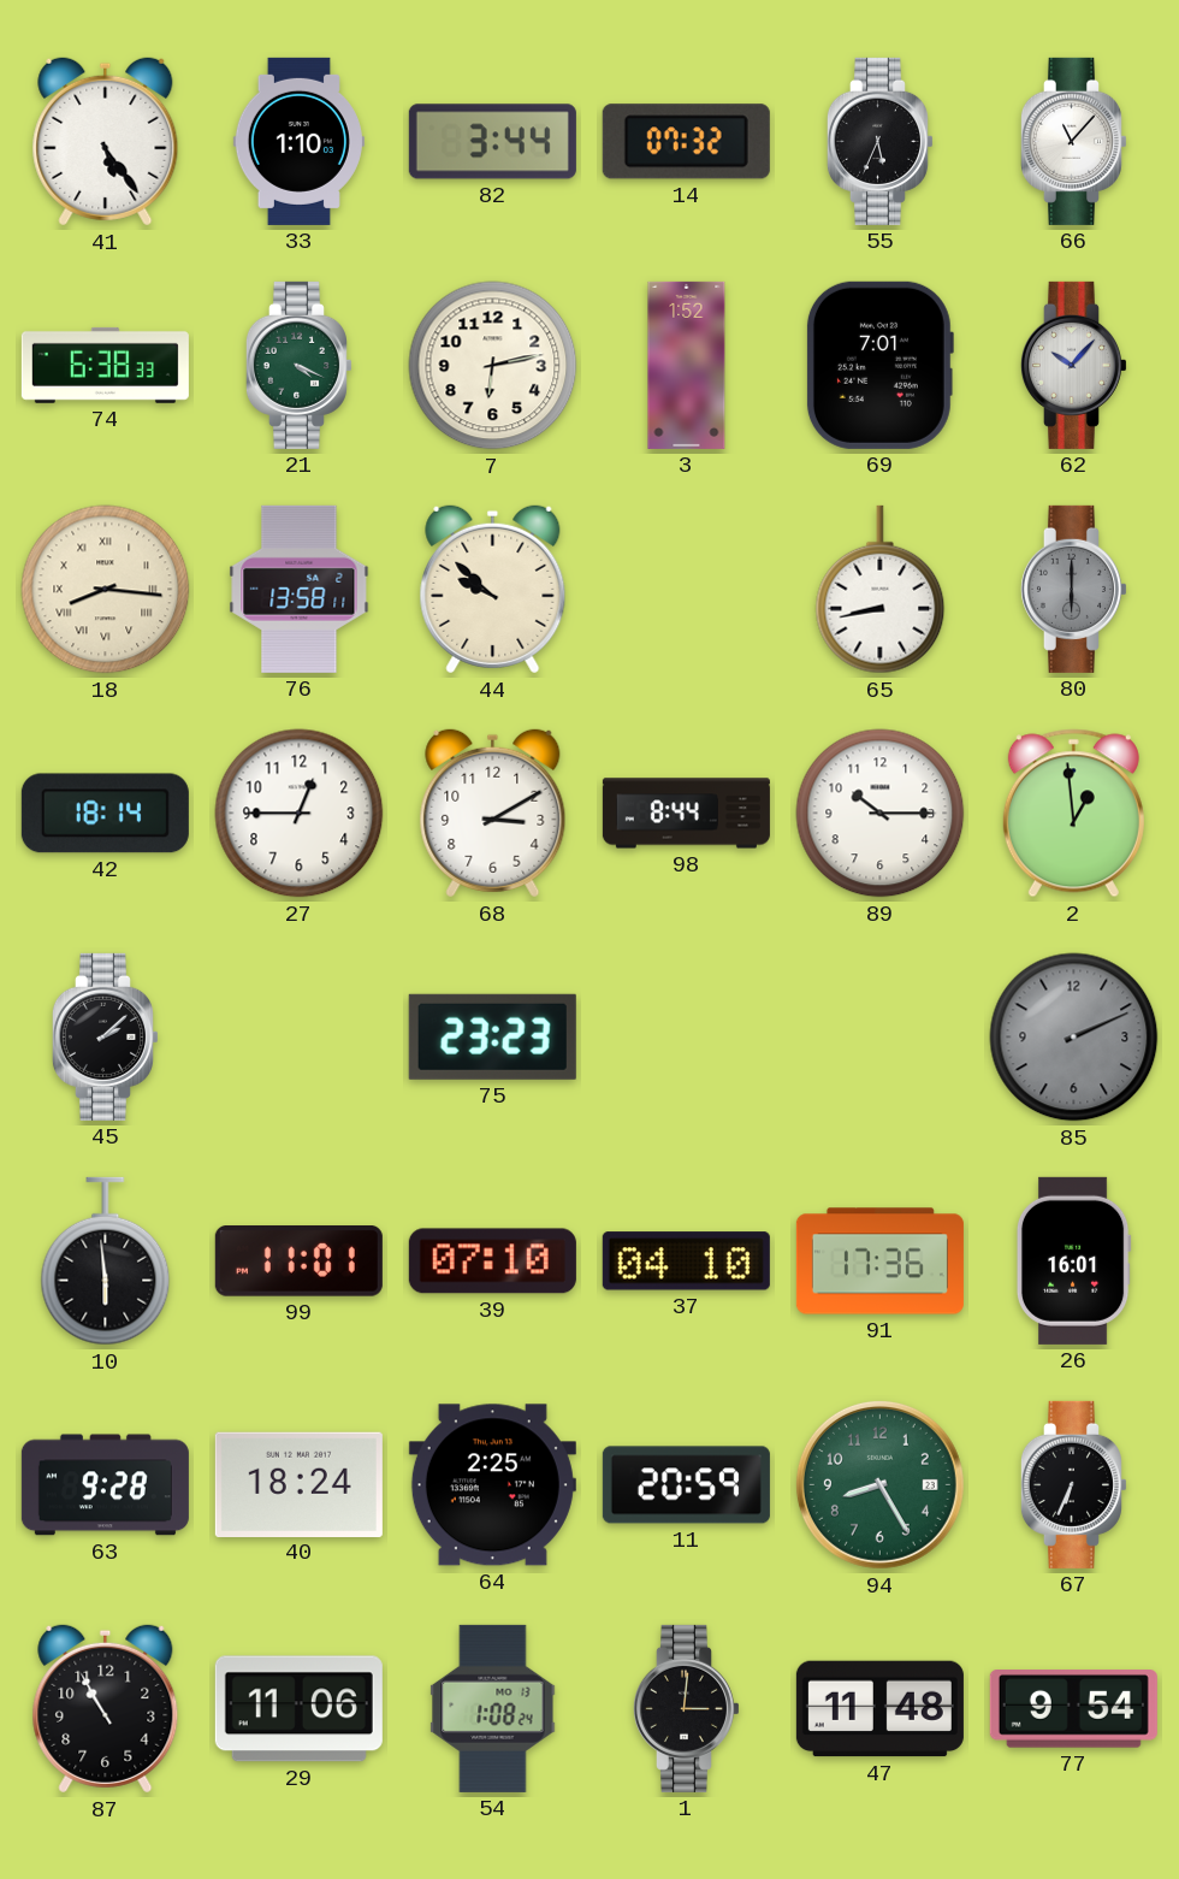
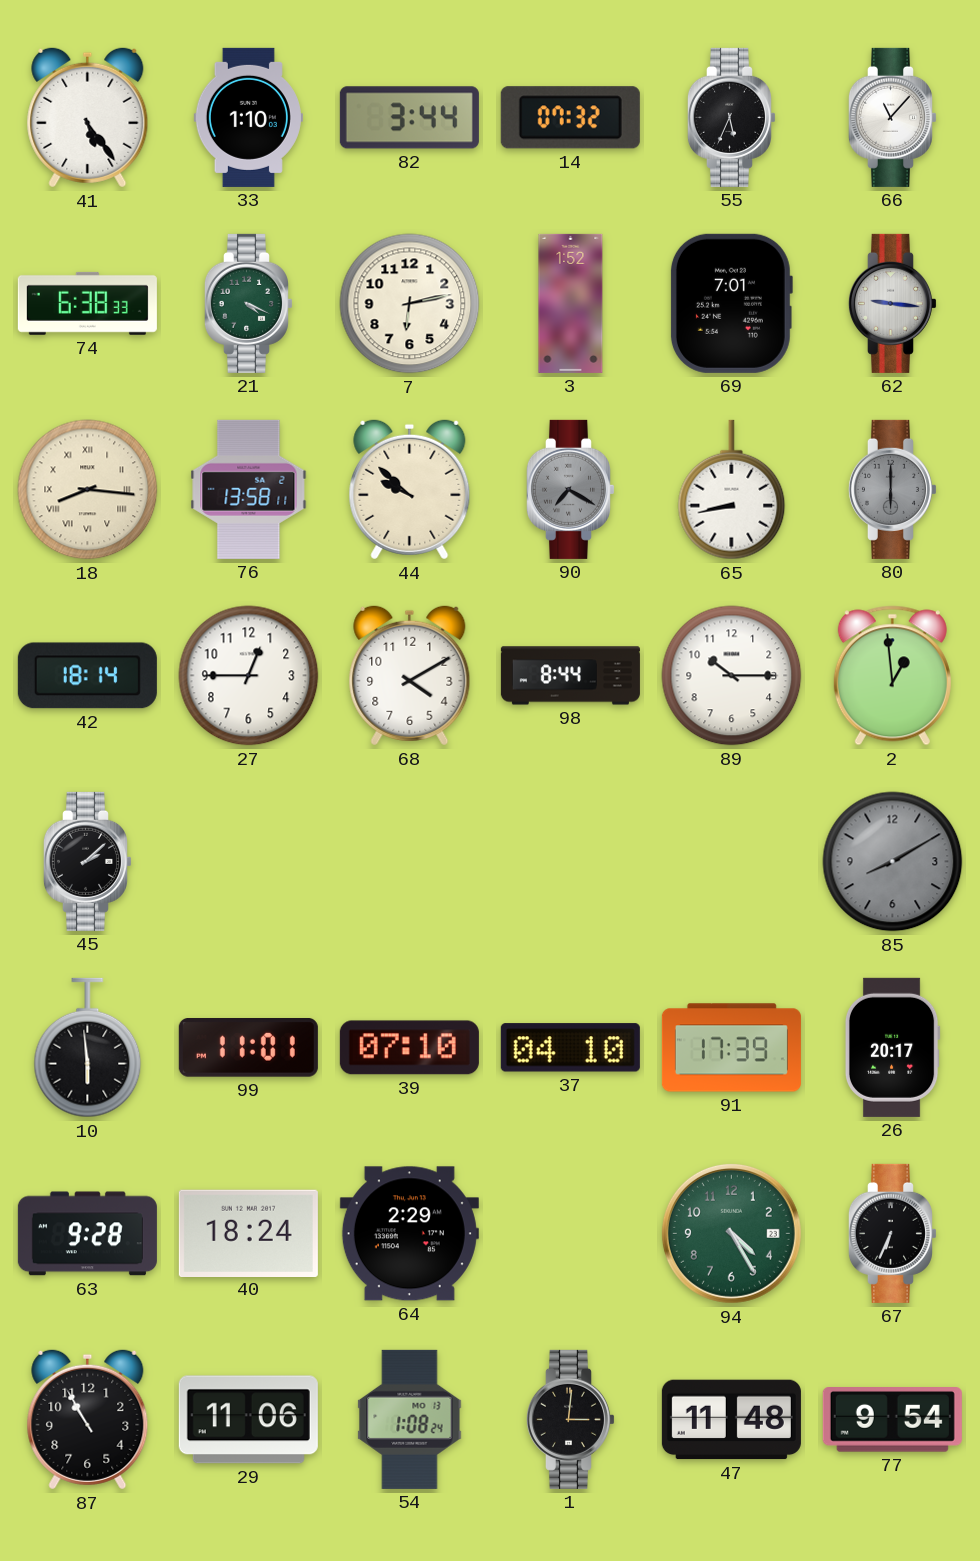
62: 10:07 -> 9:16 (892, 303)
90: none -> 7:20 (570, 489)
68: 3:10 -> 4:10 (410, 676)
75: 23:23 -> none (492, 1036)
85: 2:11 -> 8:10 (893, 862)
91: 17:36 -> 17:39 (731, 1048)
26: 16:01 -> 20:17 (892, 1047)
64: 2:25 -> 2:29 (409, 1234)
11: 20:59 -> none (686, 1485)
94: 8:25 -> 4:25 (731, 1233)
